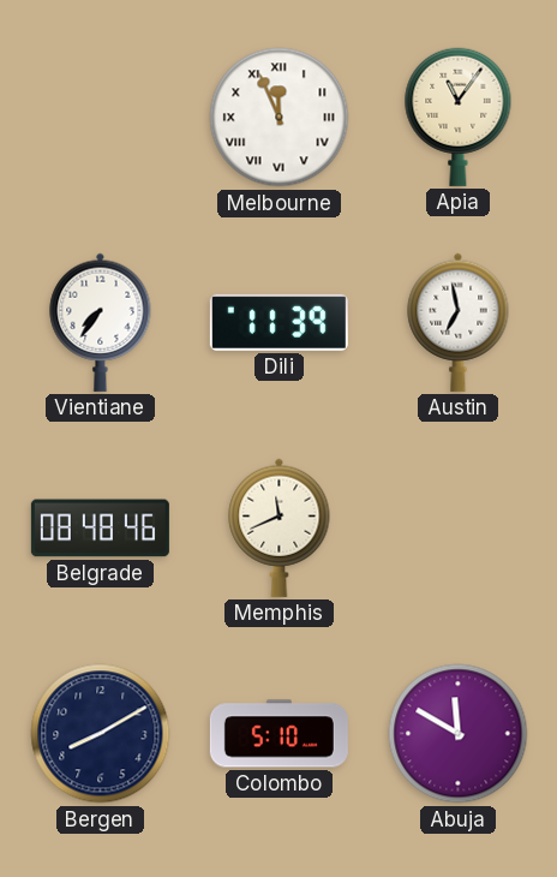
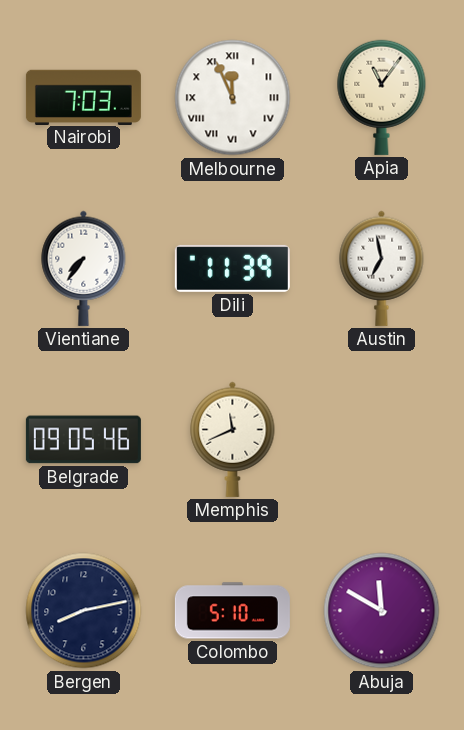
Nairobi: none -> 7:03 (83, 97)
Belgrade: 08:48 -> 09:05 (83, 440)
Bergen: 8:10 -> 8:13 (84, 611)
